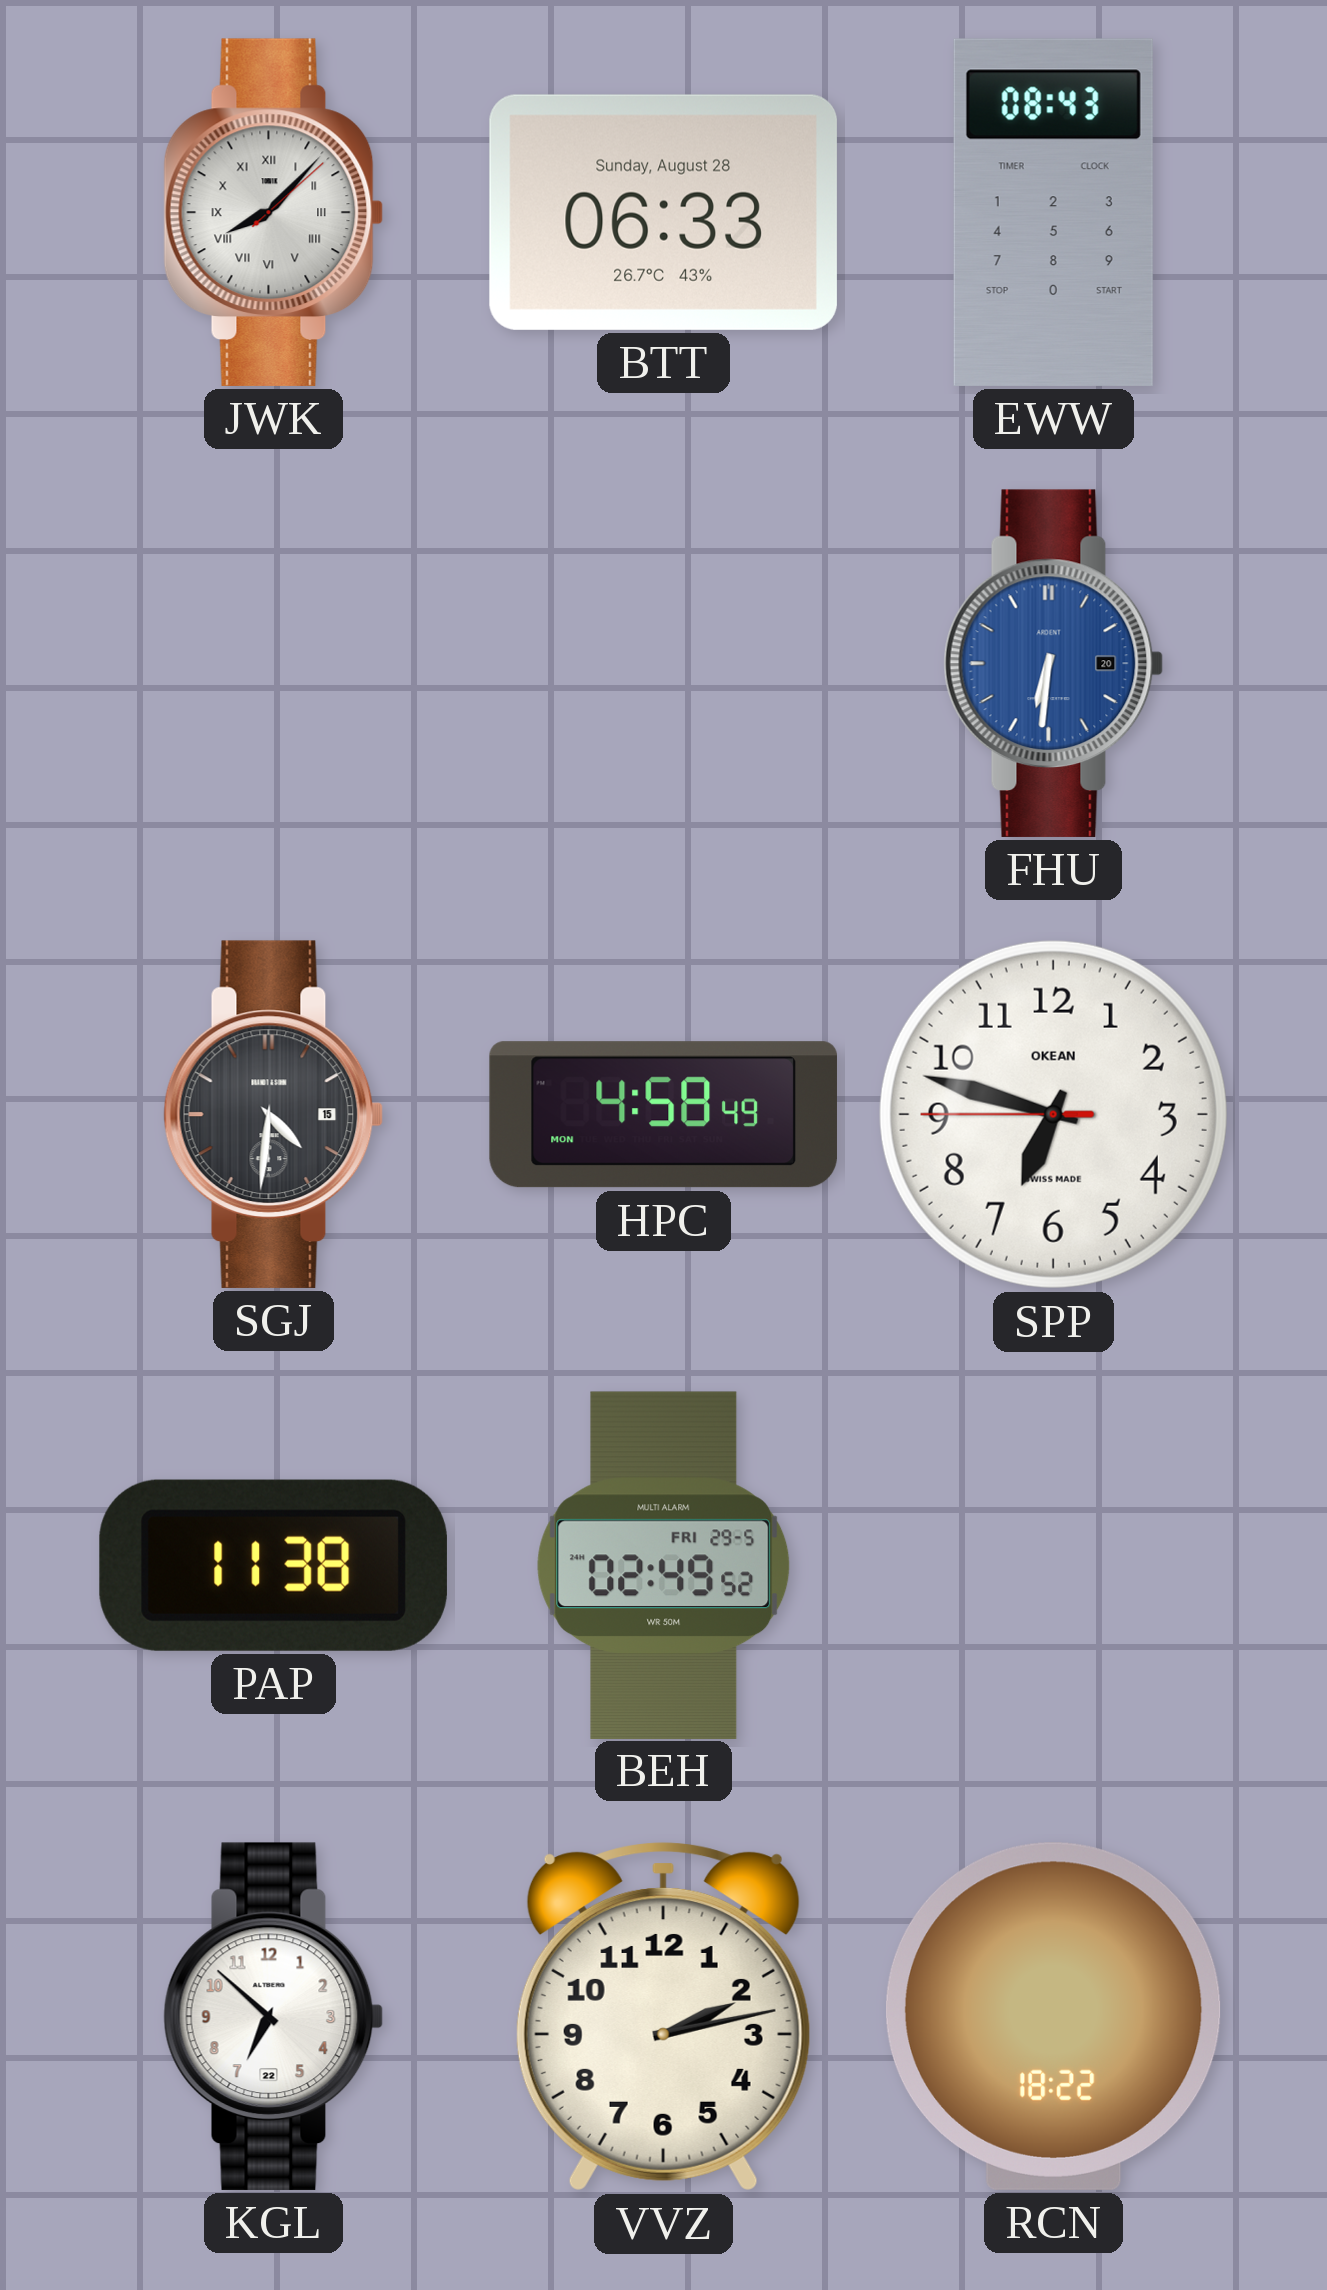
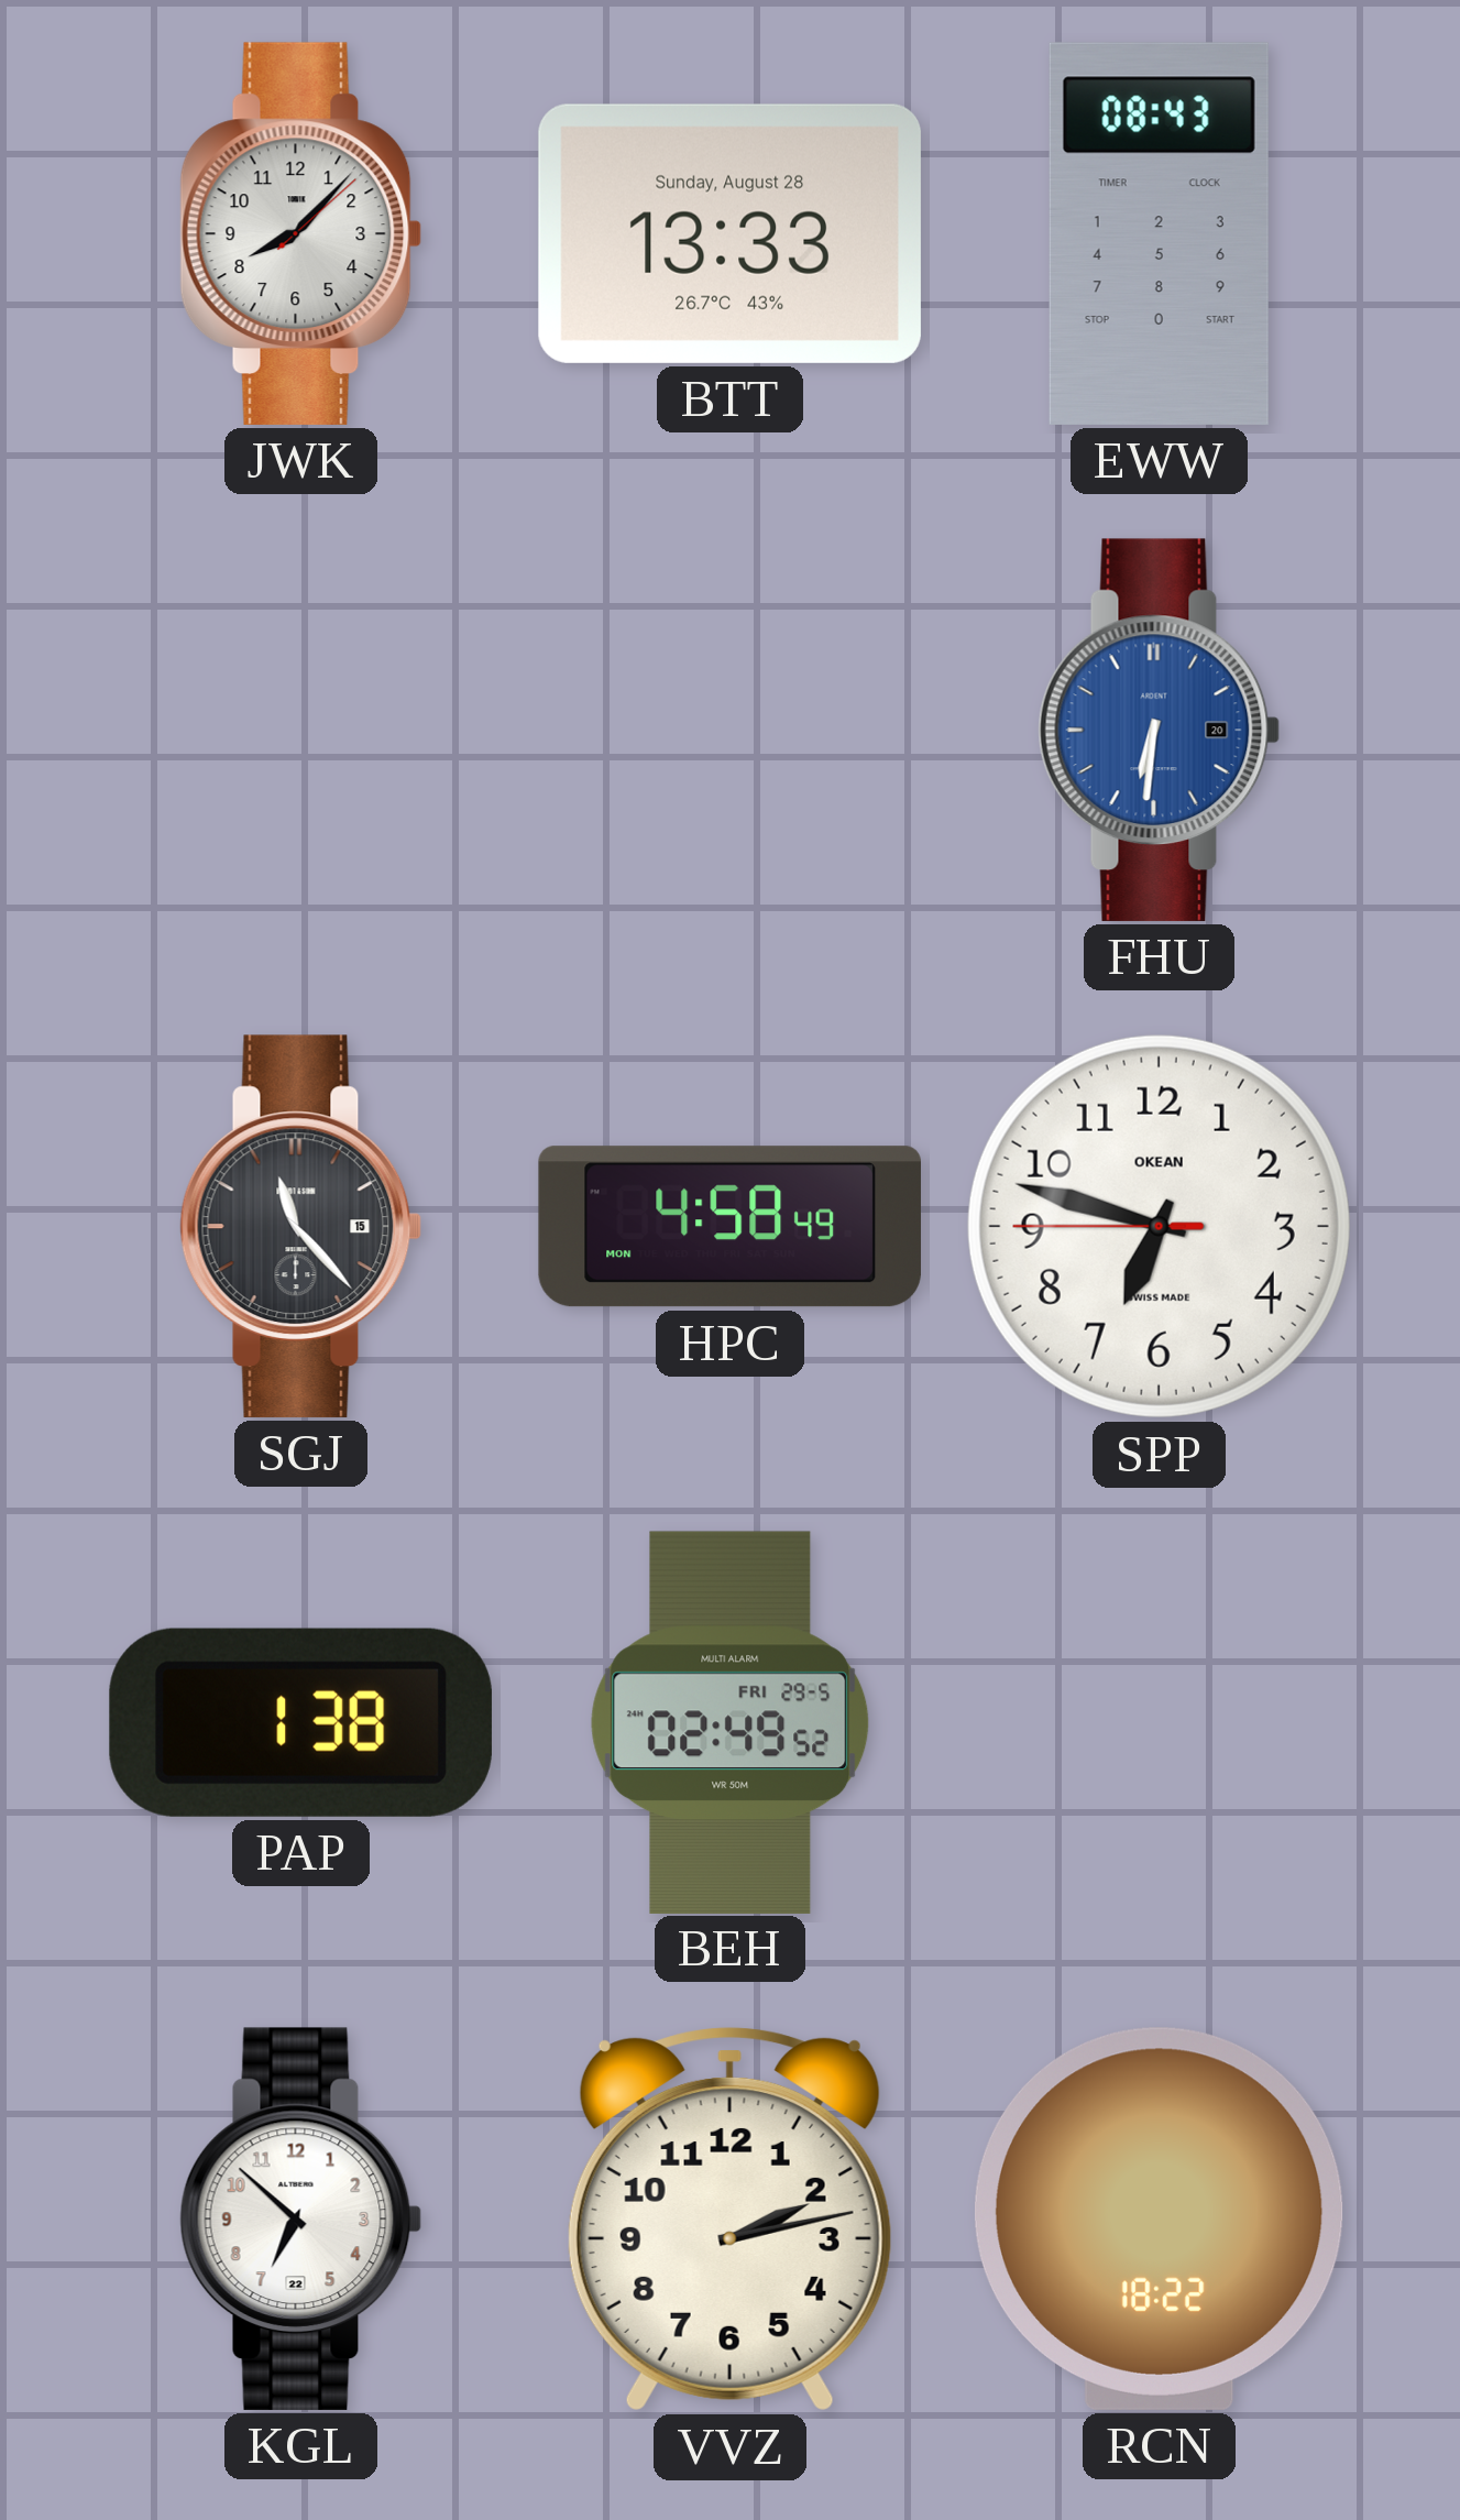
JWK numerals: Roman -> Arabic (301, 233)
BTT: 06:33 -> 13:33 (729, 233)
SGJ: 4:31 -> 11:23 (301, 1226)
PAP: 11:38 -> 1:38 (300, 1722)
